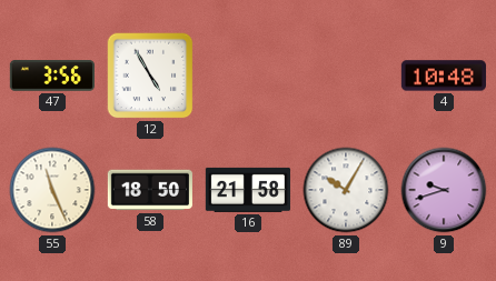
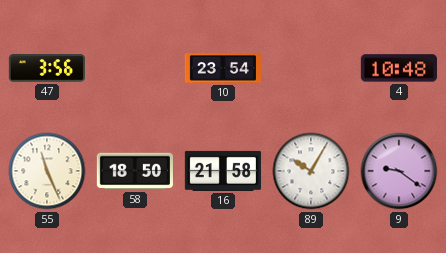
12: 4:55 -> none (150, 76)
10: none -> 23:54 (222, 68)
9: 9:42 -> 9:21 (399, 171)
